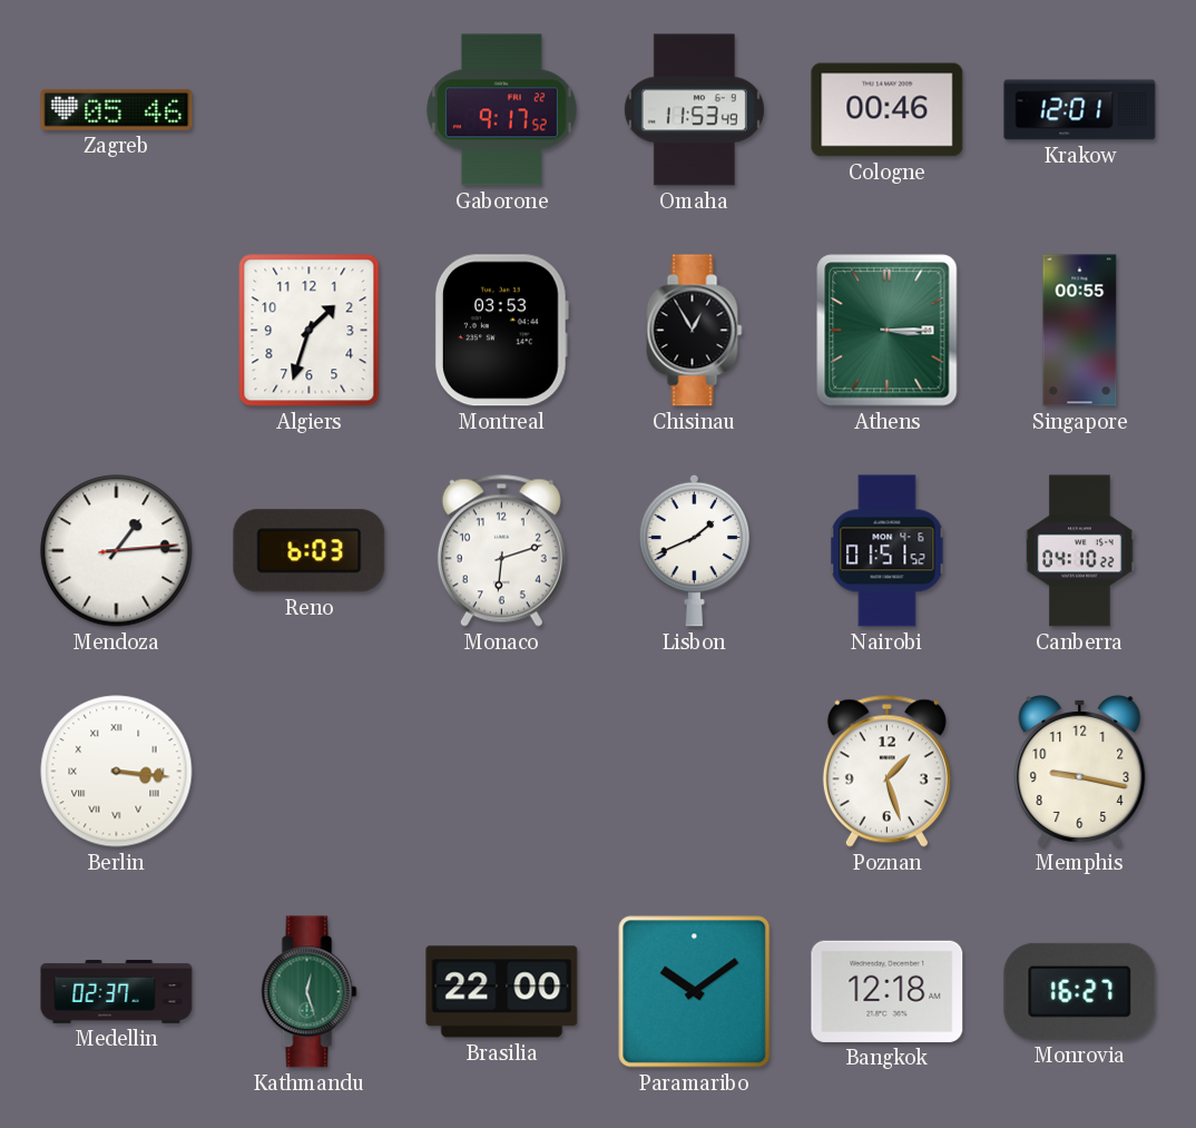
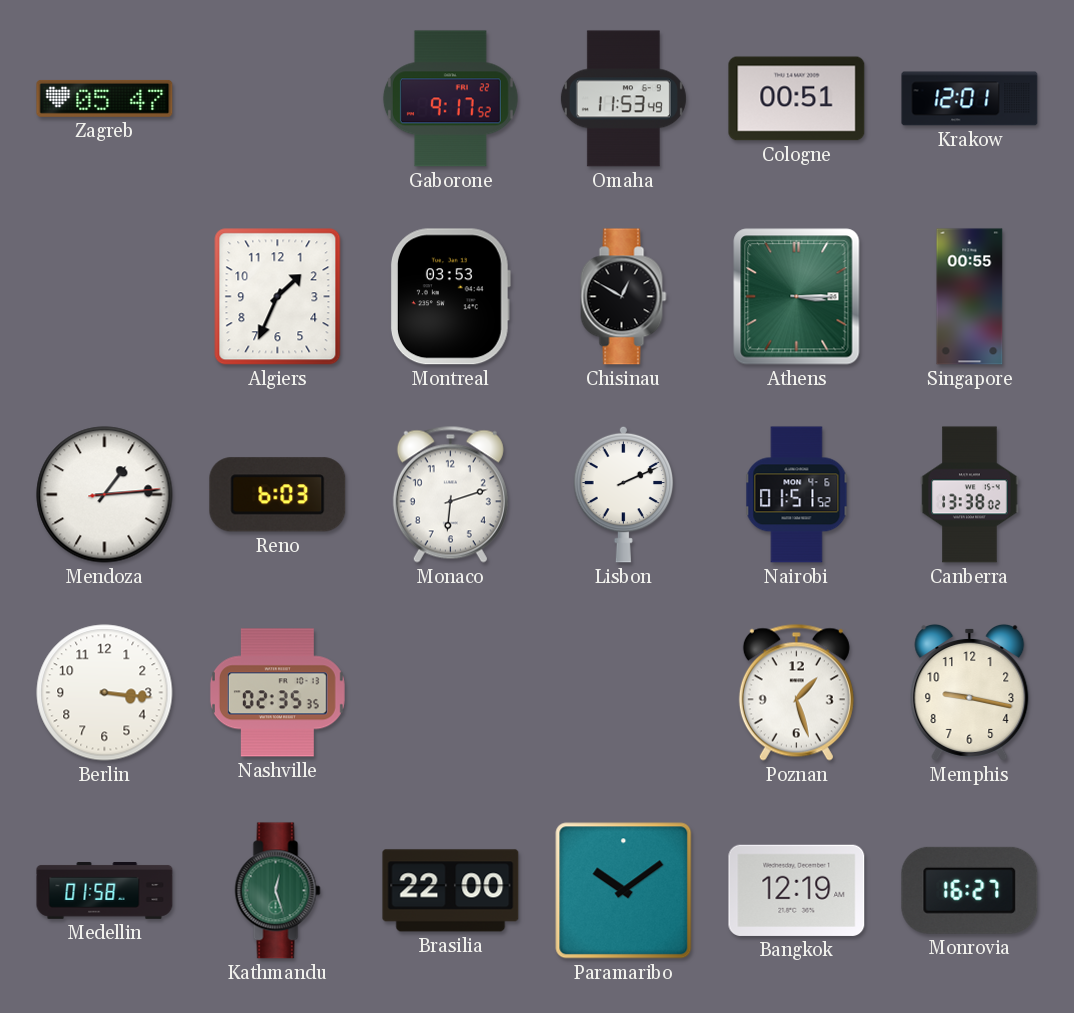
Zagreb: 05:46 -> 05:47 (105, 98)
Cologne: 00:46 -> 00:51 (797, 99)
Algiers: 1:33 -> 1:34 (278, 297)
Chisinau: 12:55 -> 12:50 (624, 297)
Lisbon: 1:41 -> 2:11 (624, 494)
Canberra: 04:10 -> 13:38 (970, 495)
Berlin numerals: Roman -> Arabic (105, 693)
Nashville: none -> 02:35 (277, 693)
Medellin: 02:37 -> 01:58 (105, 891)
Bangkok: 12:18 -> 12:19 (797, 890)
